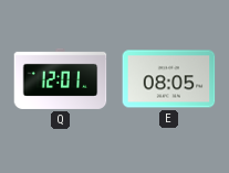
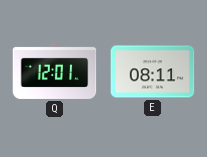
E: 08:05 -> 08:11 (153, 72)
